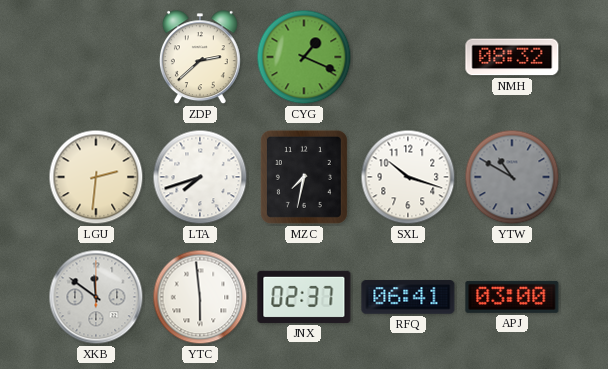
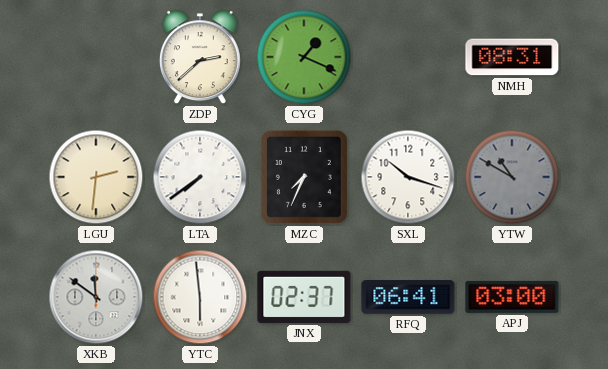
NMH: 08:32 -> 08:31 (512, 57)
LTA: 7:42 -> 7:39 (200, 177)
MZC: 7:32 -> 7:34 (304, 177)
